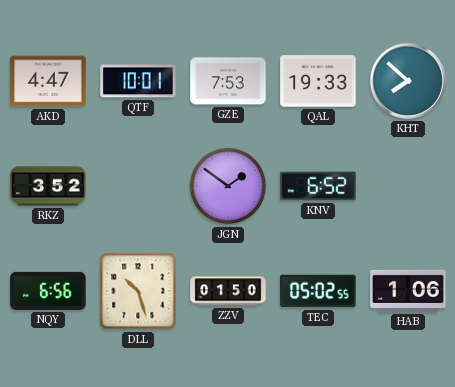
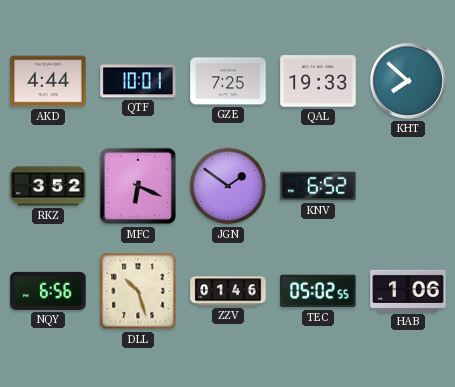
AKD: 4:47 -> 4:44 (48, 81)
GZE: 7:53 -> 7:25 (228, 81)
MFC: none -> 6:19 (138, 186)
ZZV: 01:50 -> 01:46 (228, 291)
